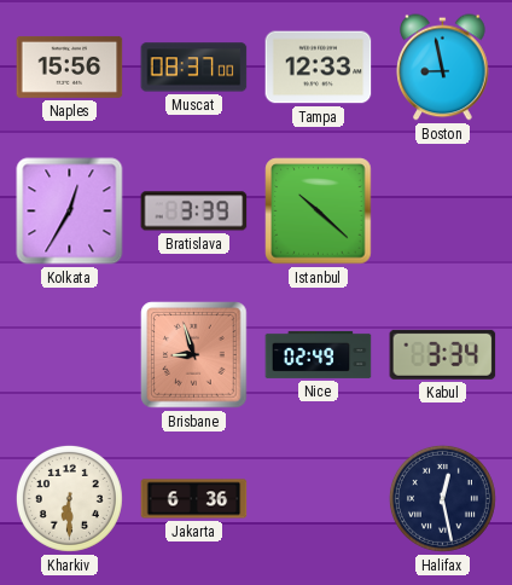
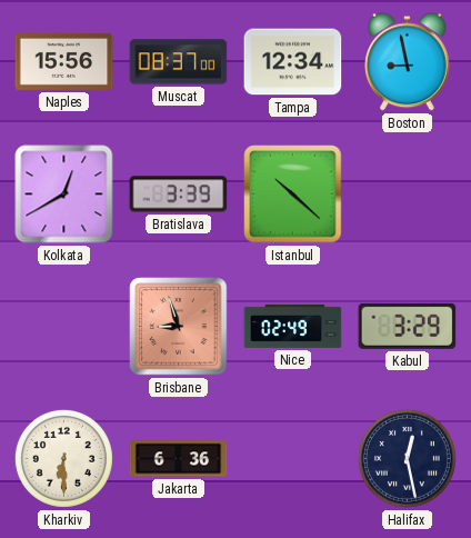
Tampa: 12:33 -> 12:34 (293, 62)
Kolkata: 12:35 -> 12:40 (64, 195)
Kabul: 3:34 -> 3:29 (408, 326)
